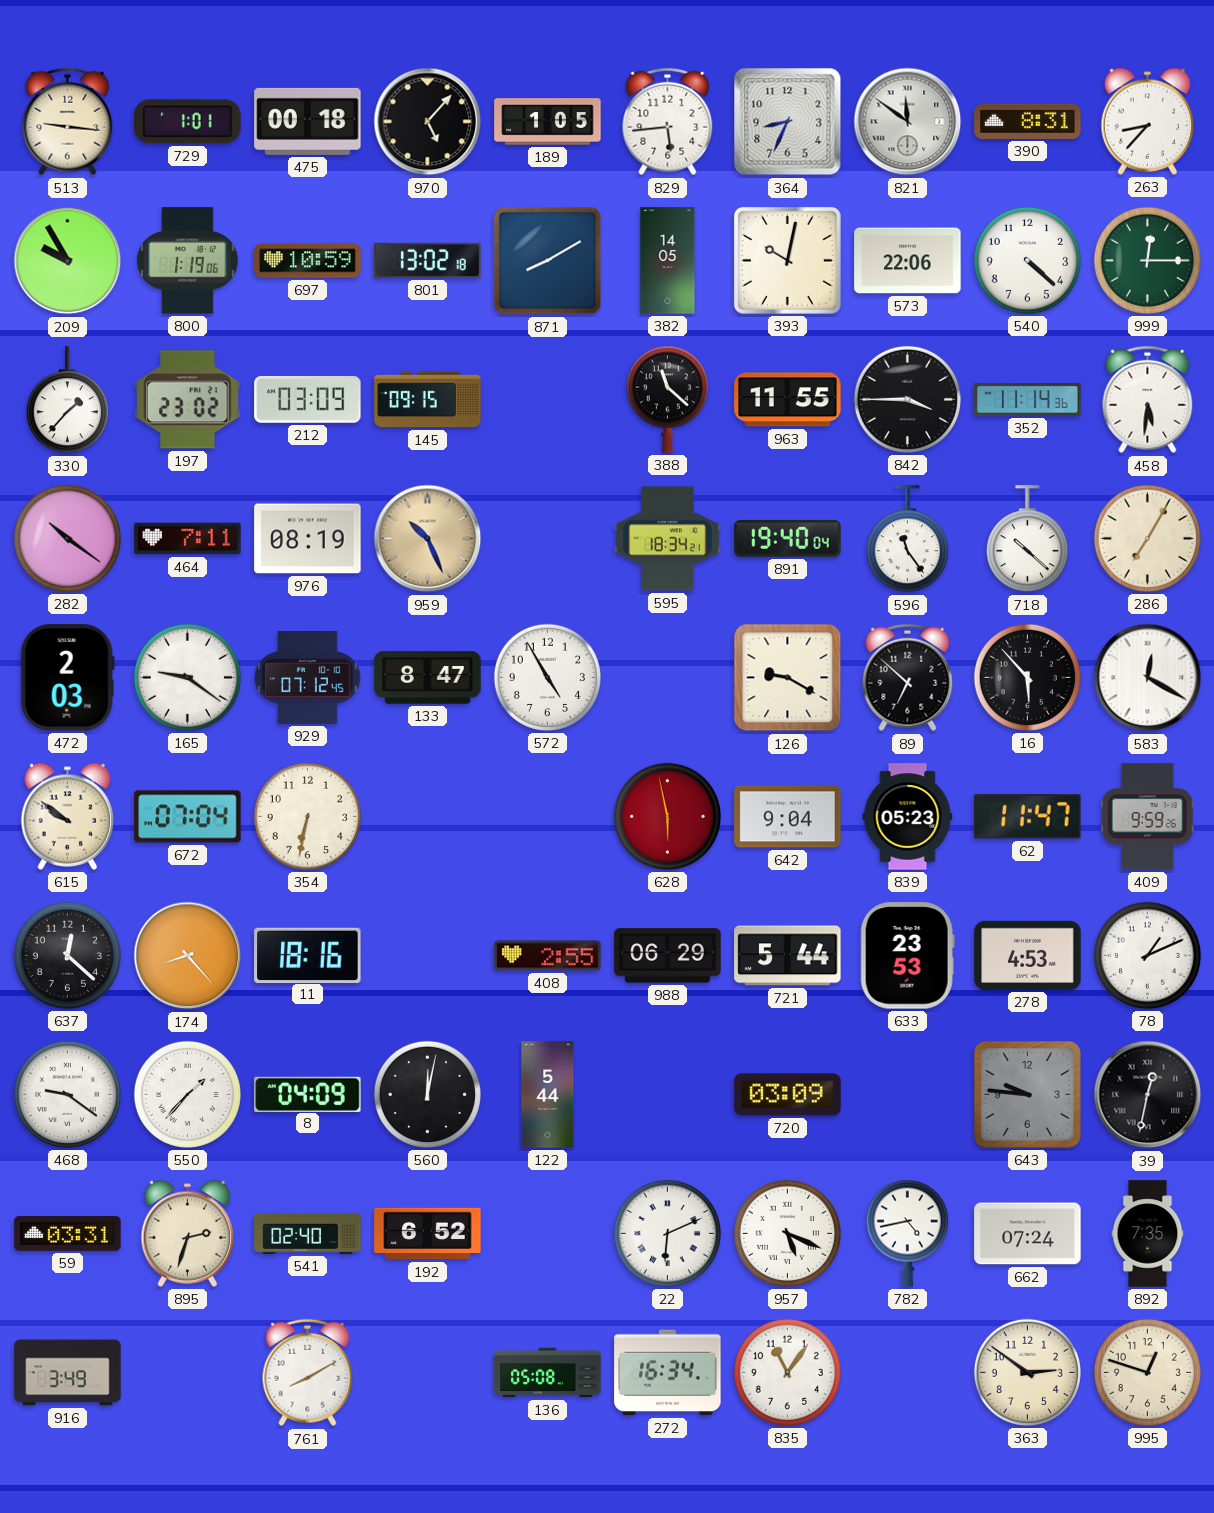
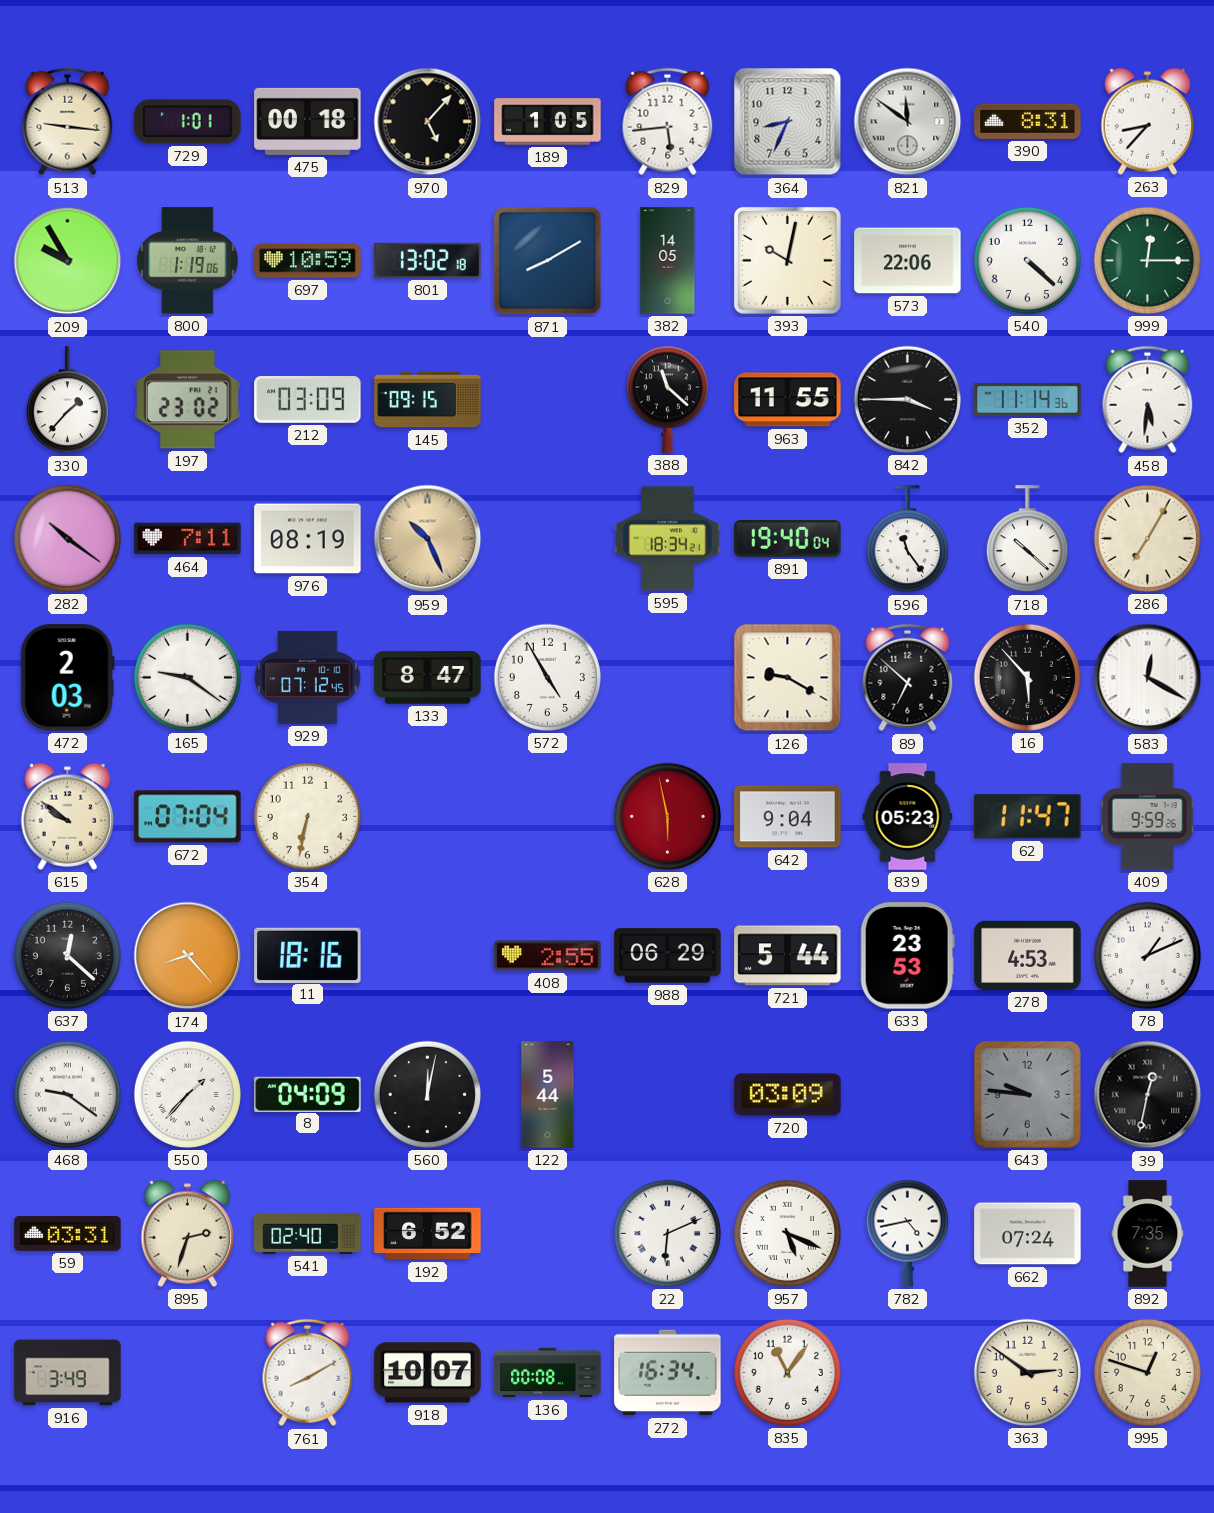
918: none -> 10:07 (428, 1373)
136: 05:08 -> 00:08 (548, 1373)
